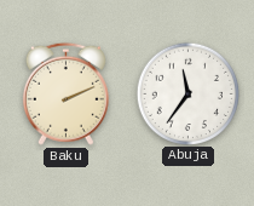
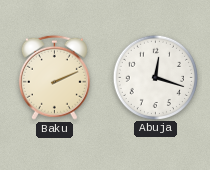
Abuja: 11:36 -> 12:18 (155, 77)
